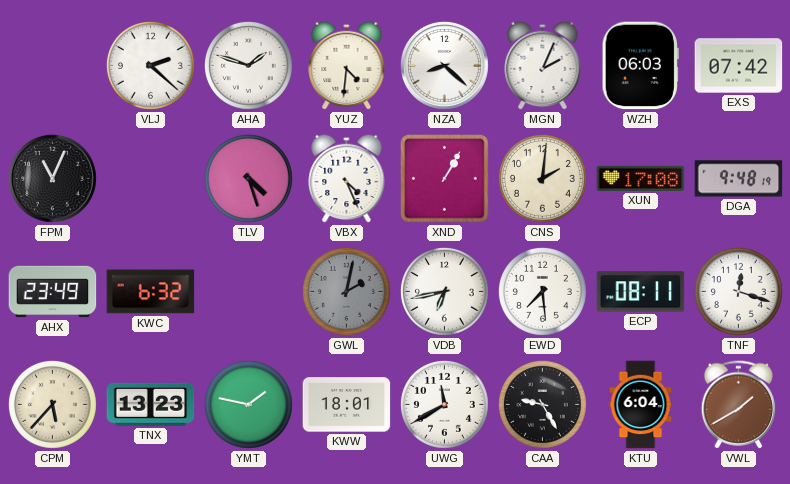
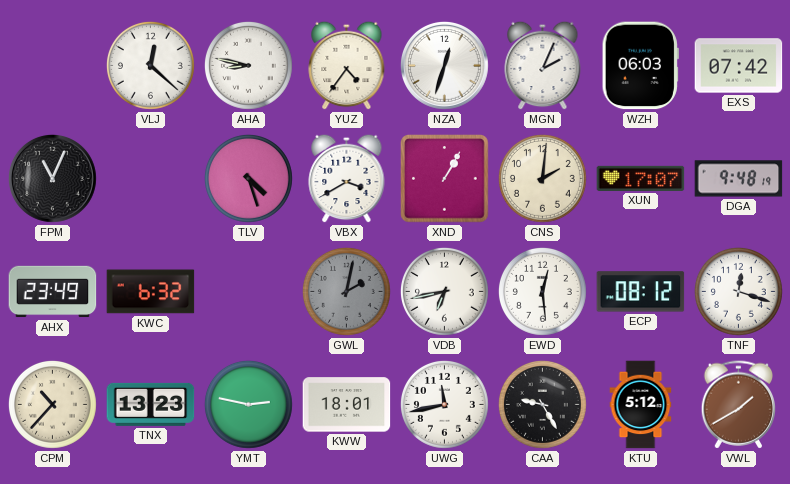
VLJ: 2:22 -> 12:22 (150, 65)
AHA: 1:48 -> 8:47 (248, 65)
YUZ: 4:31 -> 4:36 (347, 65)
NZA: 8:22 -> 12:33 (444, 65)
VBX: 4:26 -> 3:40 (347, 178)
XUN: 17:08 -> 17:07 (641, 178)
EWD: 7:29 -> 12:29 (542, 291)
ECP: 08:11 -> 08:12 (641, 292)
CPM: 5:37 -> 10:37 (52, 404)
YMT: 1:47 -> 2:47 (248, 404)
UWG: 11:40 -> 11:43 (444, 404)
KTU: 6:04 -> 5:12 (641, 405)
